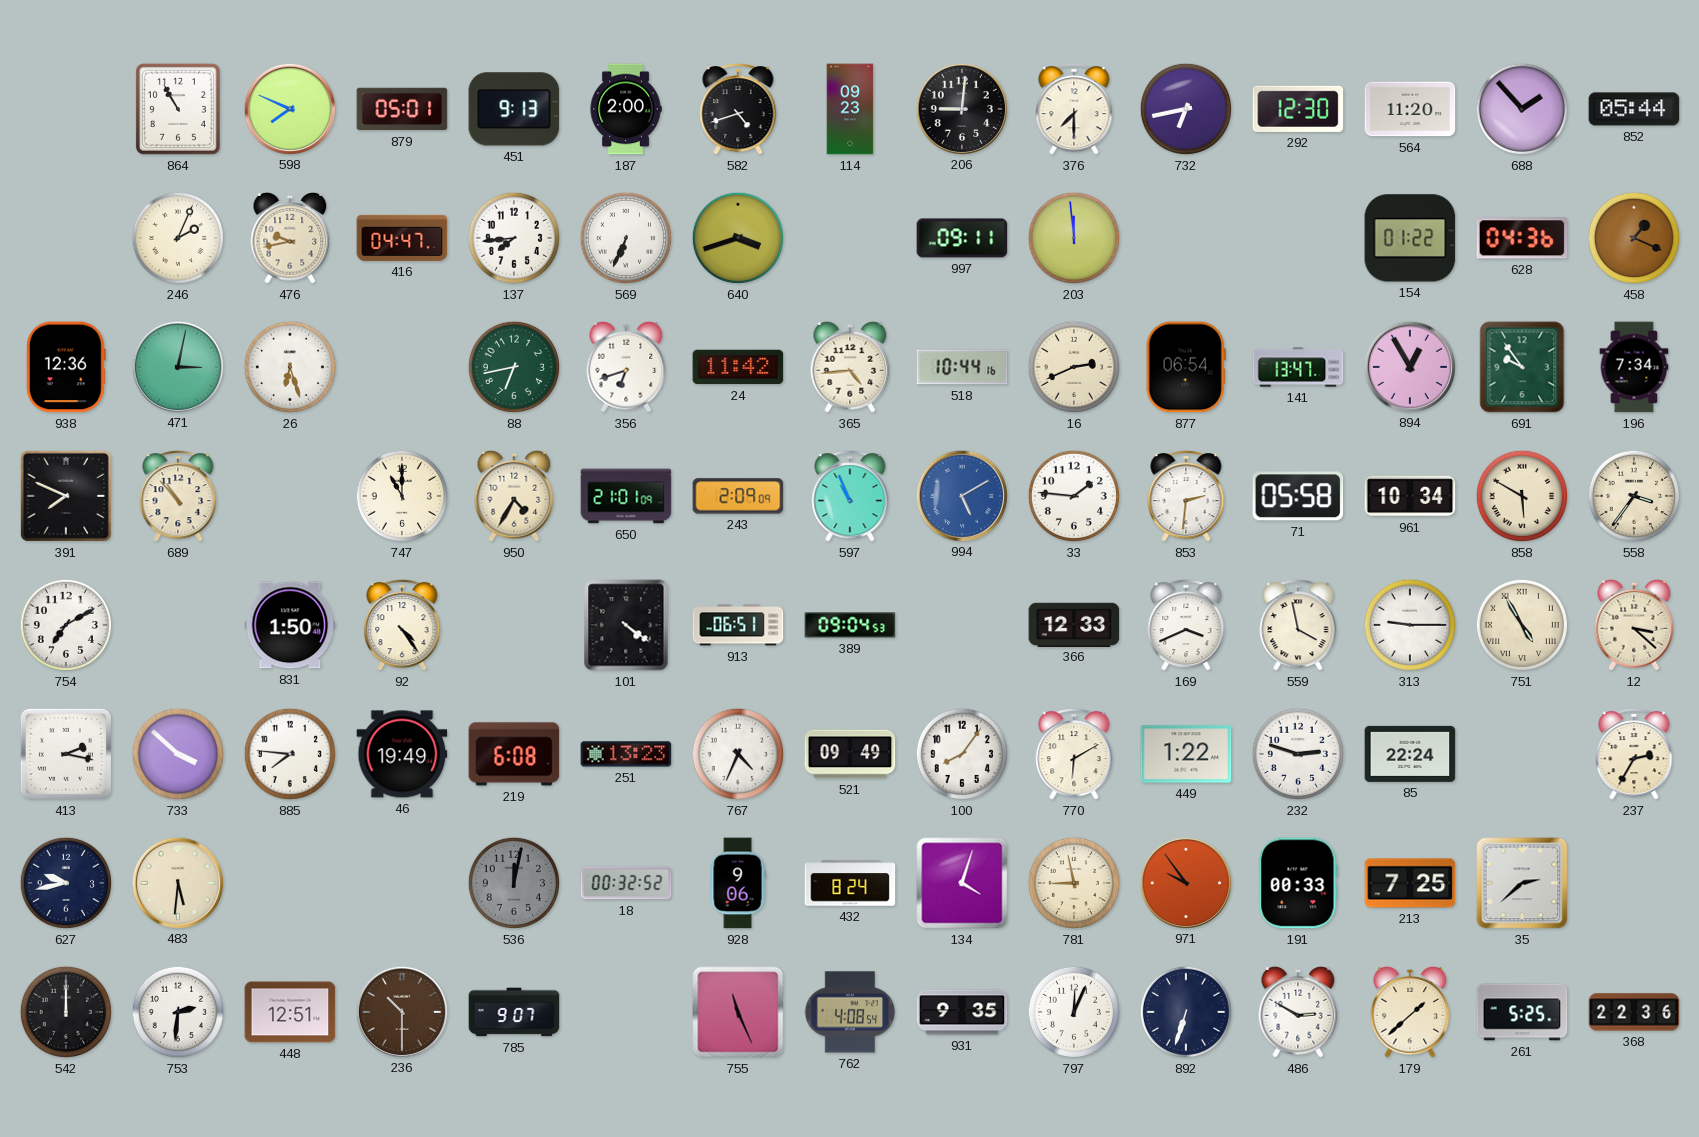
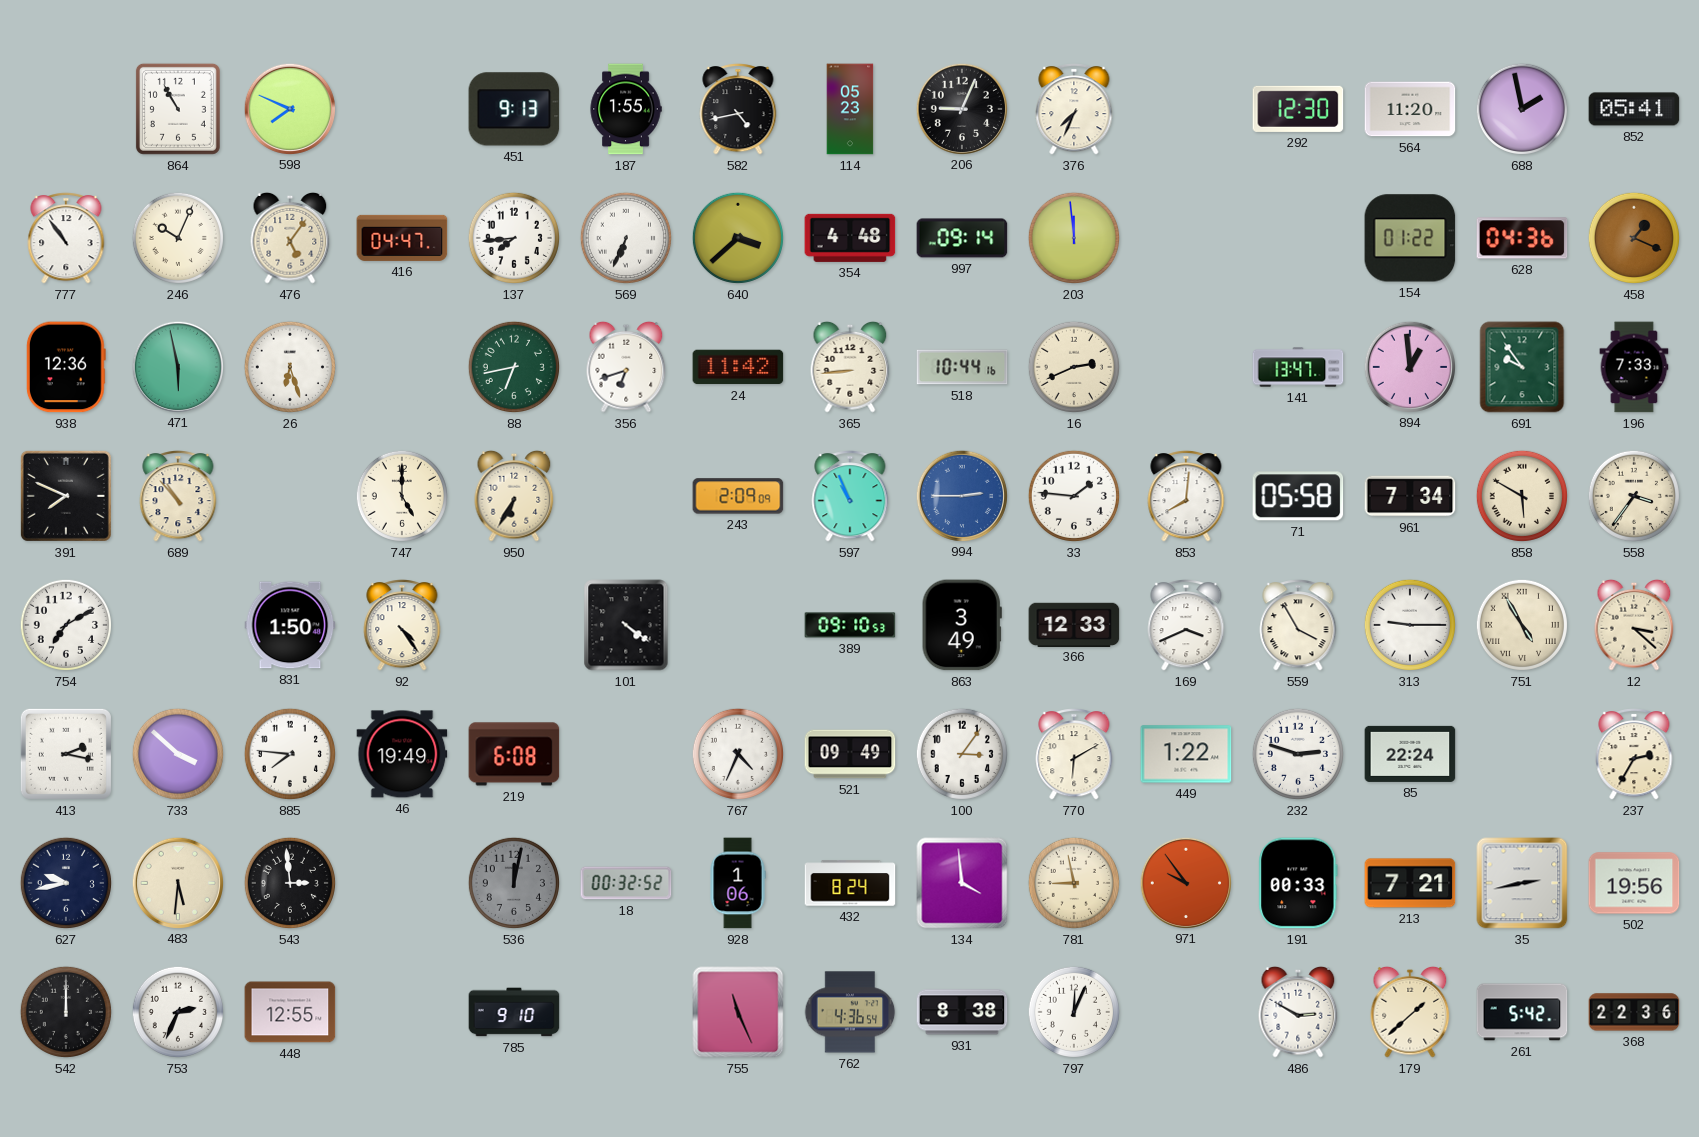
879: 05:01 -> none (402, 109)
187: 2:00 -> 1:55 (626, 109)
582: 4:42 -> 4:43 (738, 109)
114: 09:23 -> 05:23 (850, 109)
206: 9:01 -> 9:04 (961, 108)
376: 7:30 -> 7:34 (1074, 109)
732: 6:43 -> none (1186, 109)
688: 1:53 -> 1:58 (1522, 109)
852: 05:44 -> 05:41 (1634, 109)
777: none -> 10:54 (66, 238)
246: 2:04 -> 10:04 (178, 238)
476: 9:43 -> 5:06 (290, 238)
640: 3:42 -> 3:38 (738, 238)
354: none -> 4:48 (850, 238)
997: 09:11 -> 09:14 (962, 238)
471: 3:02 -> 5:58 (177, 366)
365: 4:44 -> 8:44 (850, 367)
877: 06:54 -> none (1186, 367)
894: 12:55 -> 12:59 (1409, 366)
196: 7:34 -> 7:33 (1634, 367)
747: 11:00 -> 5:00 (402, 496)
950: 4:35 -> 6:35 (514, 496)
650: 21:01 -> none (626, 496)
994: 5:10 -> 2:45 (961, 495)
853: 2:31 -> 8:01 (1186, 496)
961: 10:34 -> 7:34 (1410, 496)
913: 06:51 -> none (738, 625)
389: 09:04 -> 09:10 (850, 625)
863: none -> 3:49 (962, 625)
559: 3:58 -> 3:55 (1298, 625)
251: 13:23 -> none (626, 754)
100: 8:06 -> 3:06 (962, 754)
543: none -> 2:59 (290, 883)
928: 9:06 -> 1:06 (738, 883)
134: 4:03 -> 3:59 (962, 883)
213: 7:25 -> 7:21 (1410, 883)
35: 2:38 -> 2:43 (1522, 883)
502: none -> 19:56 (1634, 883)
753: 2:31 -> 2:34 (178, 1012)
448: 12:51 -> 12:55 (290, 1012)
236: 10:30 -> none (401, 1011)
785: 9:07 -> 9:10 (514, 1012)
762: 4:08 -> 4:36 (850, 1012)
931: 9:35 -> 8:38 (962, 1012)
892: 6:33 -> none (1186, 1012)
261: 5:25 -> 5:42 (1522, 1012)
